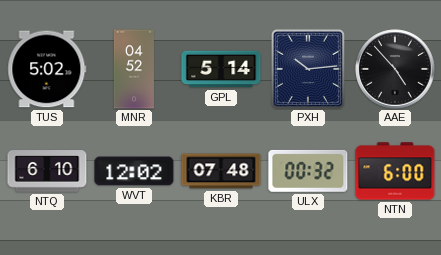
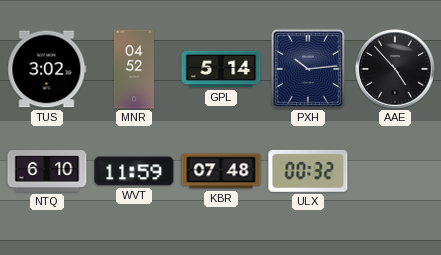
TUS: 5:02 -> 3:02 (47, 69)
WVT: 12:02 -> 11:59 (134, 171)
NTN: 6:00 -> none (395, 171)
